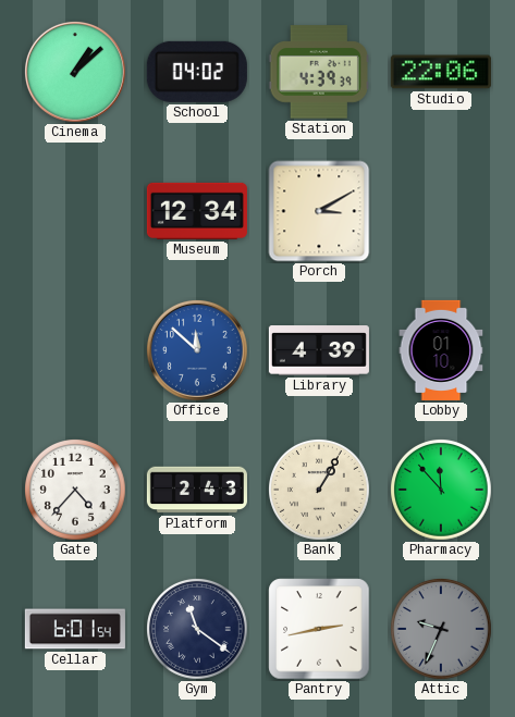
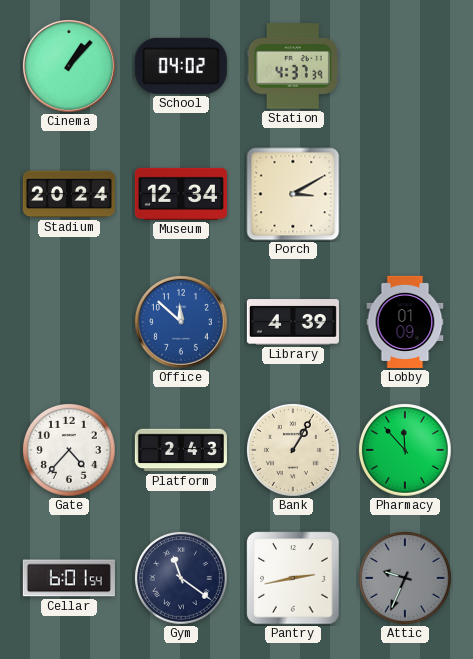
Cinema: 1:08 -> 1:07 (69, 66)
Station: 4:39 -> 4:37 (293, 66)
Studio: 22:06 -> none (441, 72)
Stadium: none -> 20:24 (69, 194)
Lobby: 01:10 -> 01:09 (405, 322)
